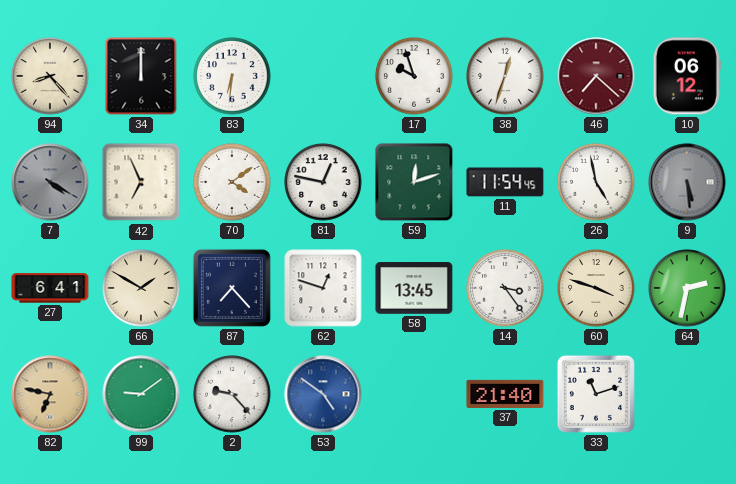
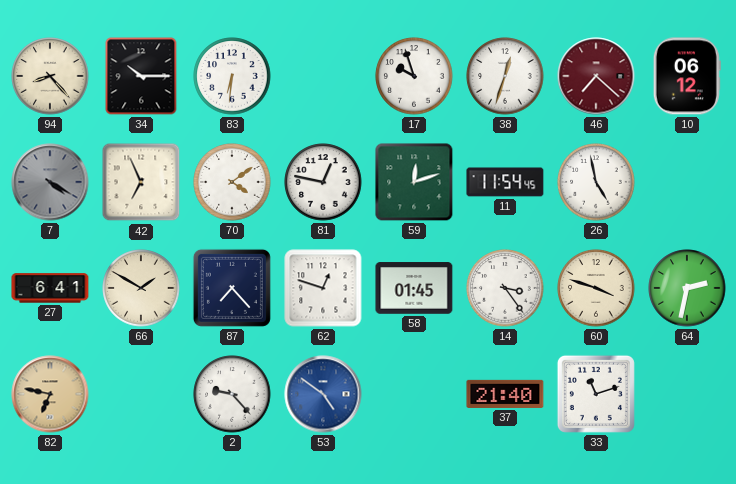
34: 12:00 -> 10:15 (141, 76)
9: 5:29 -> none (687, 182)
58: 13:45 -> 01:45 (414, 288)
99: 9:09 -> none (141, 394)
